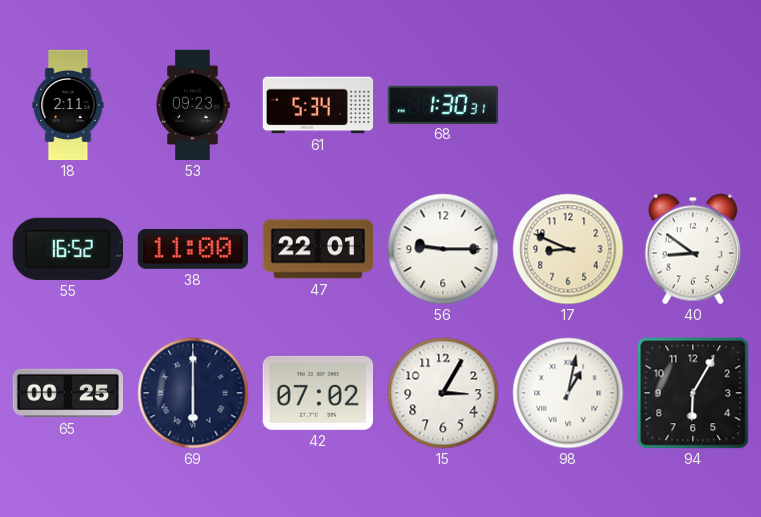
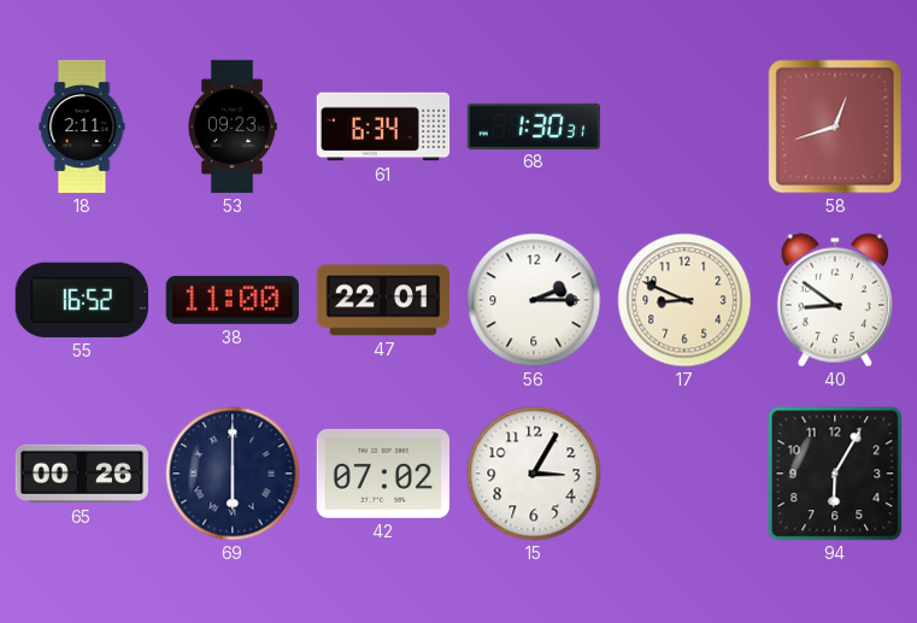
61: 5:34 -> 6:34 (383, 127)
58: none -> 12:42 (835, 127)
56: 9:15 -> 2:15 (534, 300)
65: 00:25 -> 00:26 (82, 474)
98: 1:02 -> none (568, 393)
